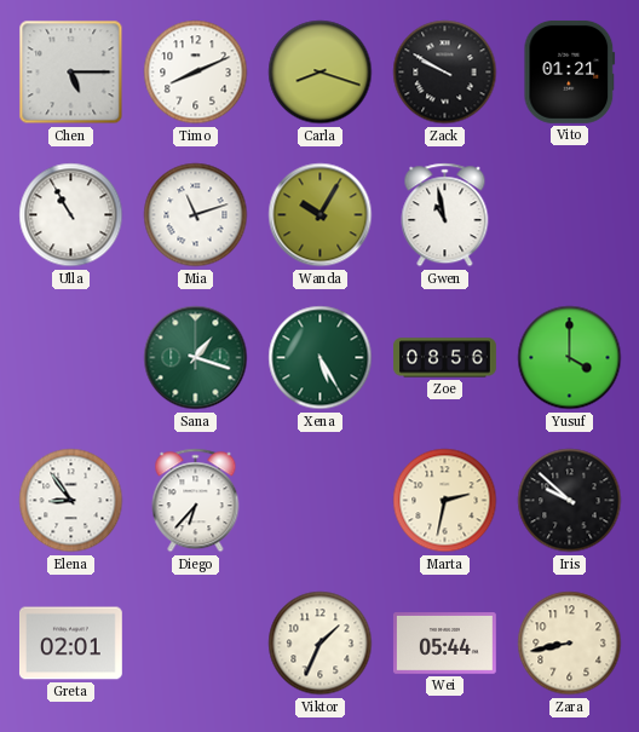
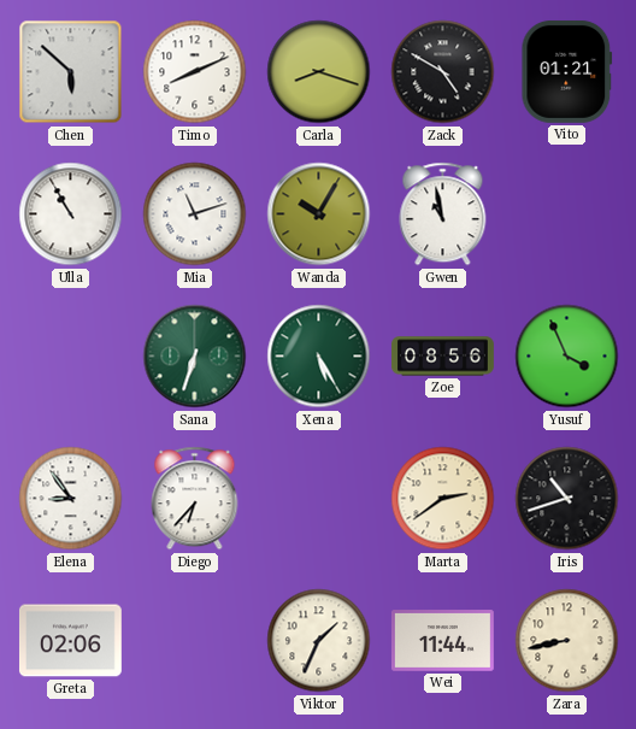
Chen: 5:15 -> 5:52 (71, 72)
Zack: 9:50 -> 4:50 (443, 72)
Sana: 1:18 -> 6:33 (195, 357)
Yusuf: 4:00 -> 3:56 (567, 357)
Marta: 2:32 -> 2:39 (443, 499)
Iris: 9:52 -> 10:42 (567, 499)
Greta: 02:01 -> 02:06 (70, 641)
Wei: 05:44 -> 11:44 (442, 641)
